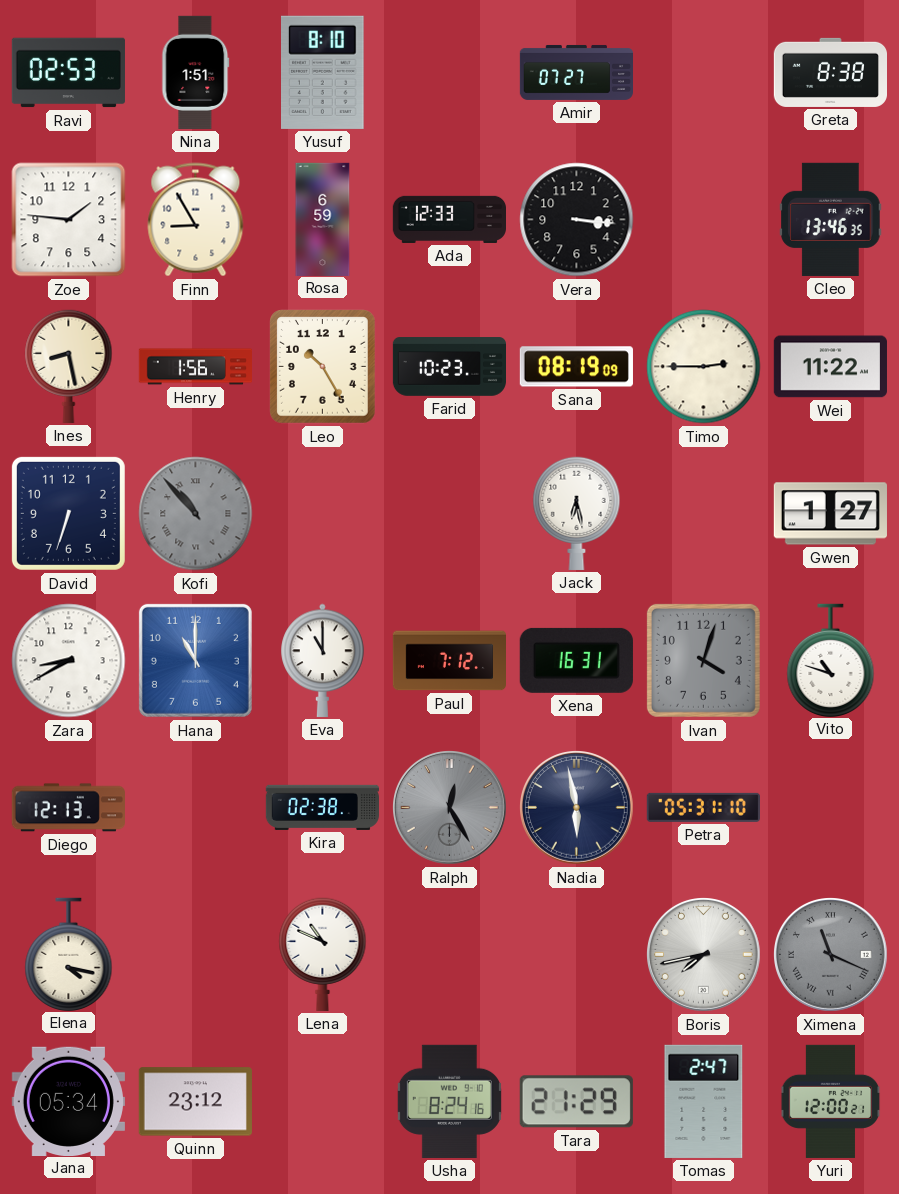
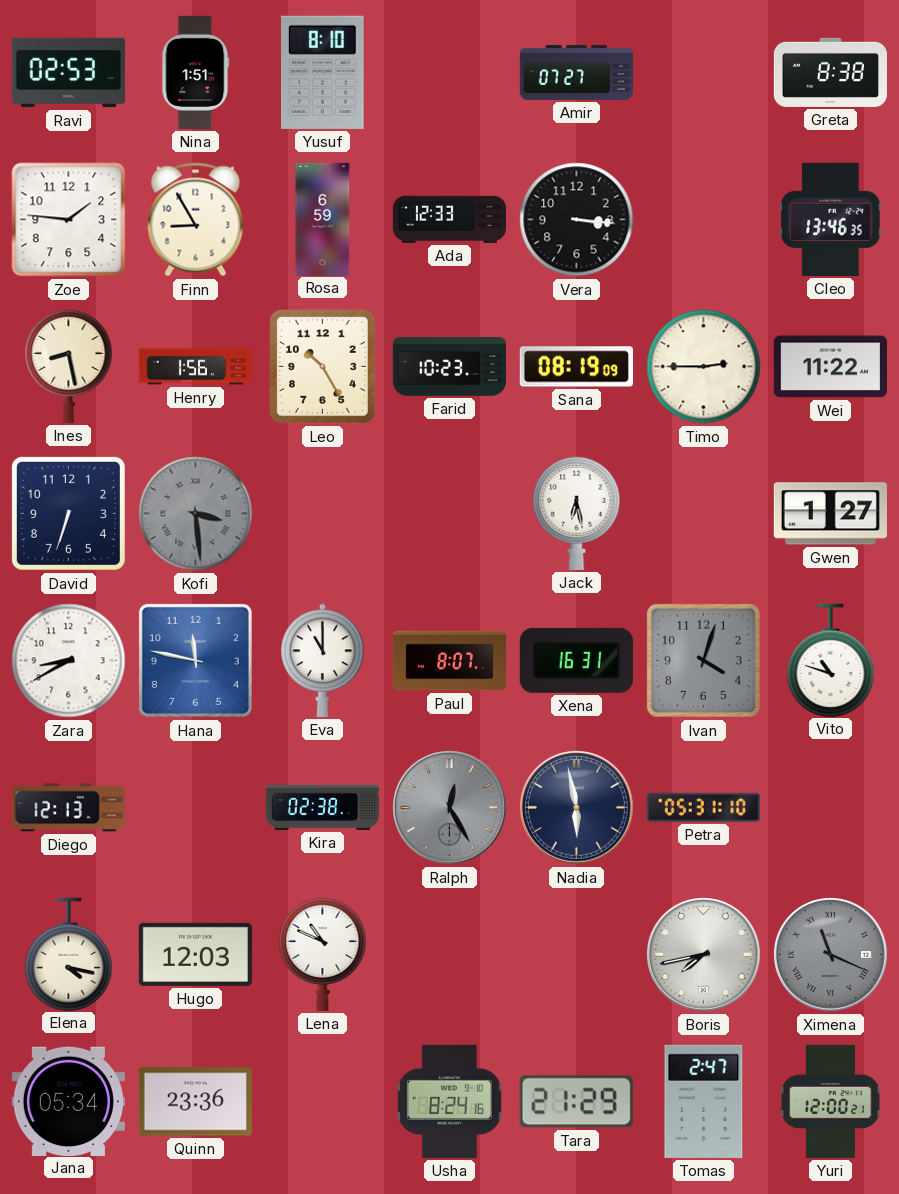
Kofi: 10:53 -> 3:29 (196, 514)
Hana: 11:00 -> 11:47 (195, 660)
Paul: 7:12 -> 8:07 (449, 661)
Hugo: none -> 12:03 (195, 954)
Quinn: 23:12 -> 23:36 (195, 1102)
